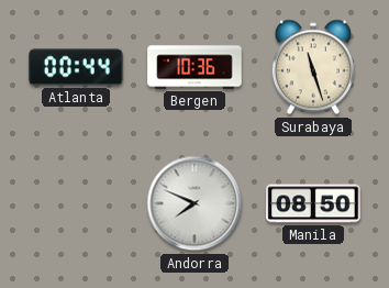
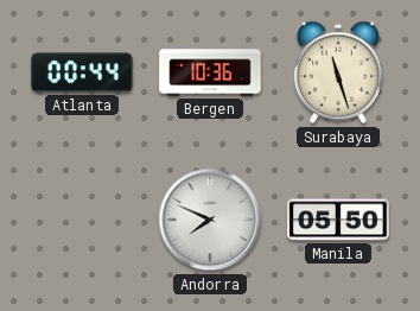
Manila: 08:50 -> 05:50 (338, 220)
